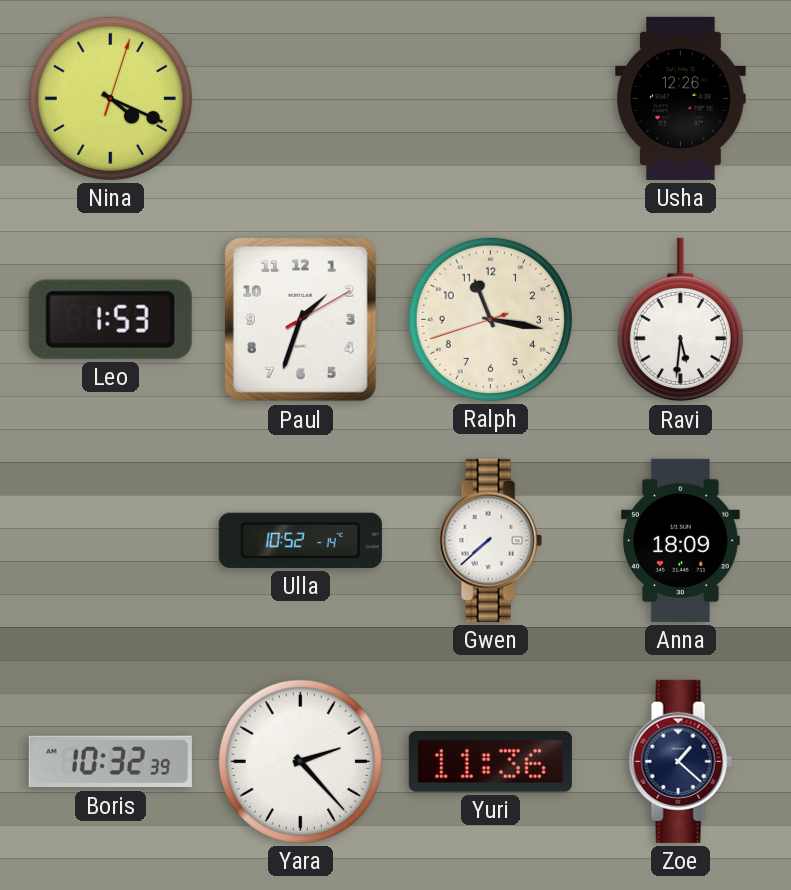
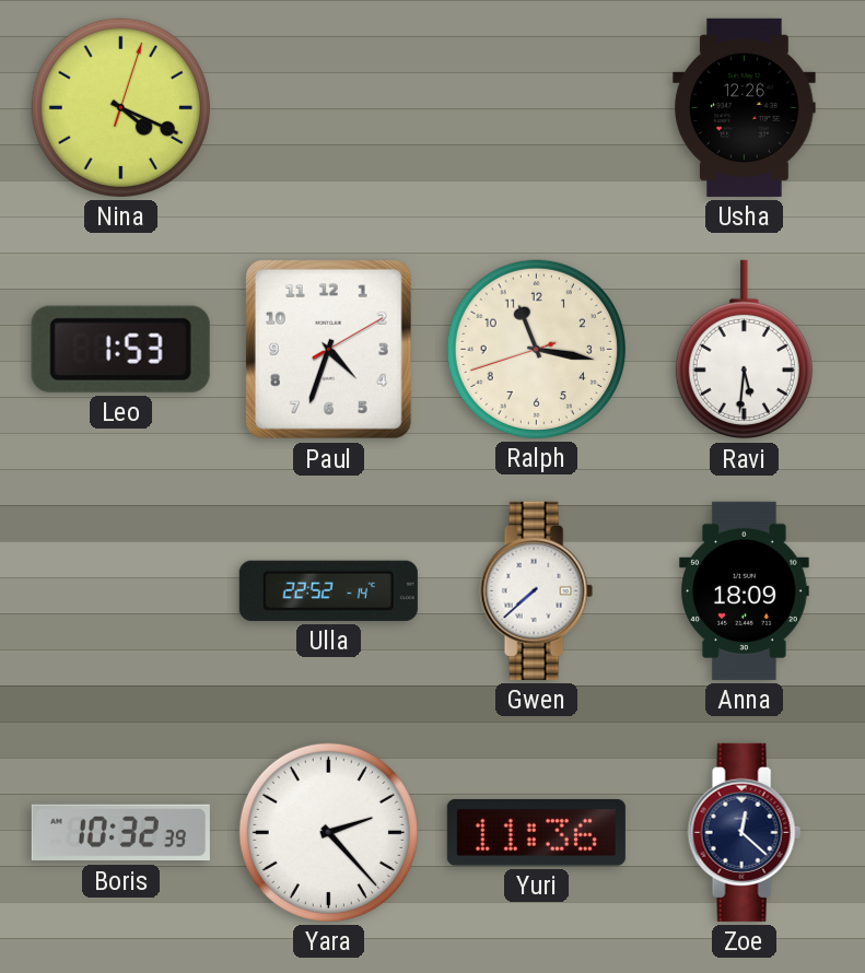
Paul: 1:33 -> 4:33 (328, 349)
Ulla: 10:52 -> 22:52 (328, 590)
Zoe: 1:22 -> 12:22 (744, 832)
